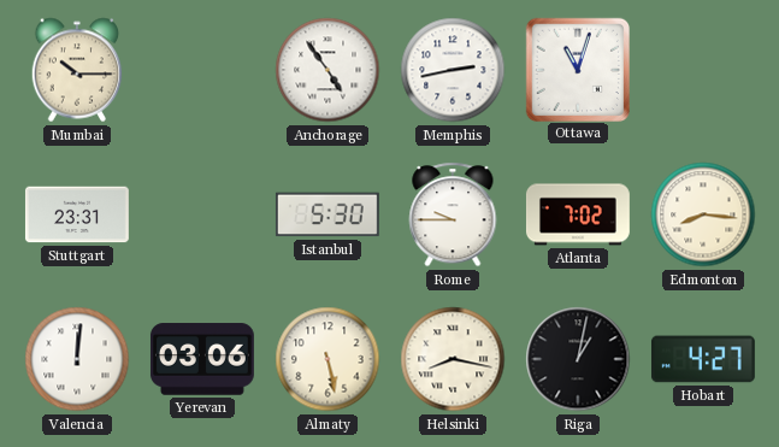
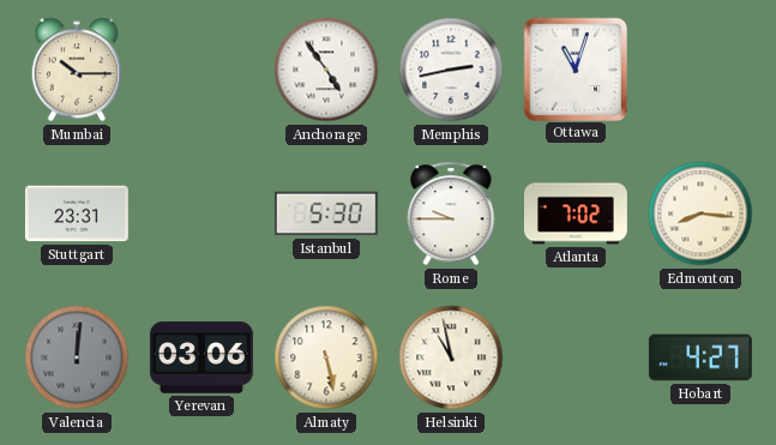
Valencia dial: white -> grey (77, 357)
Helsinki: 8:17 -> 10:58 (451, 357)
Riga: 1:02 -> none (578, 359)
